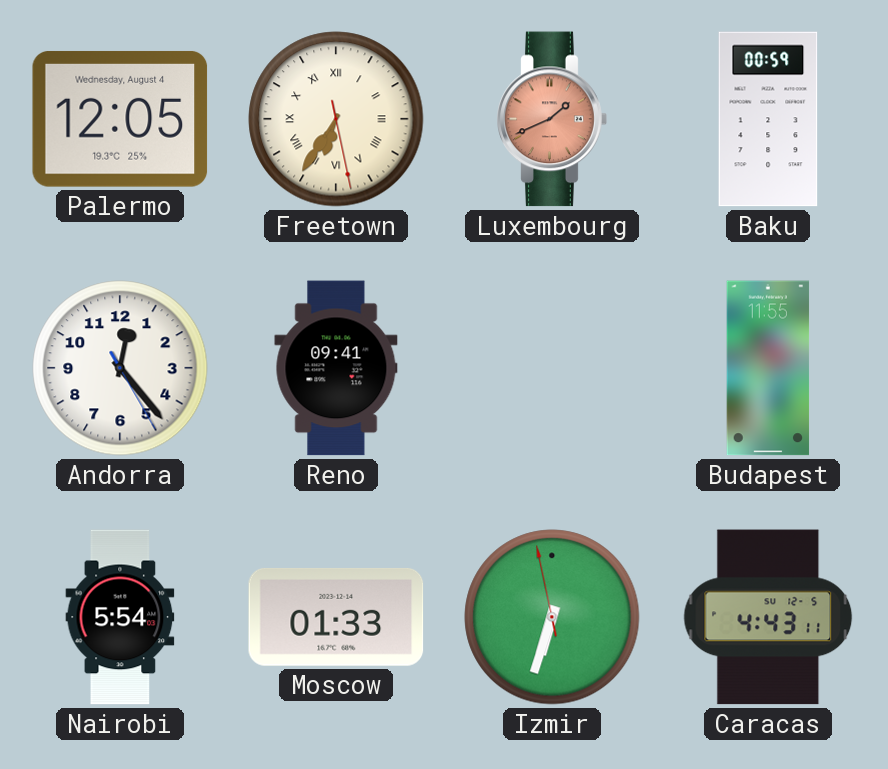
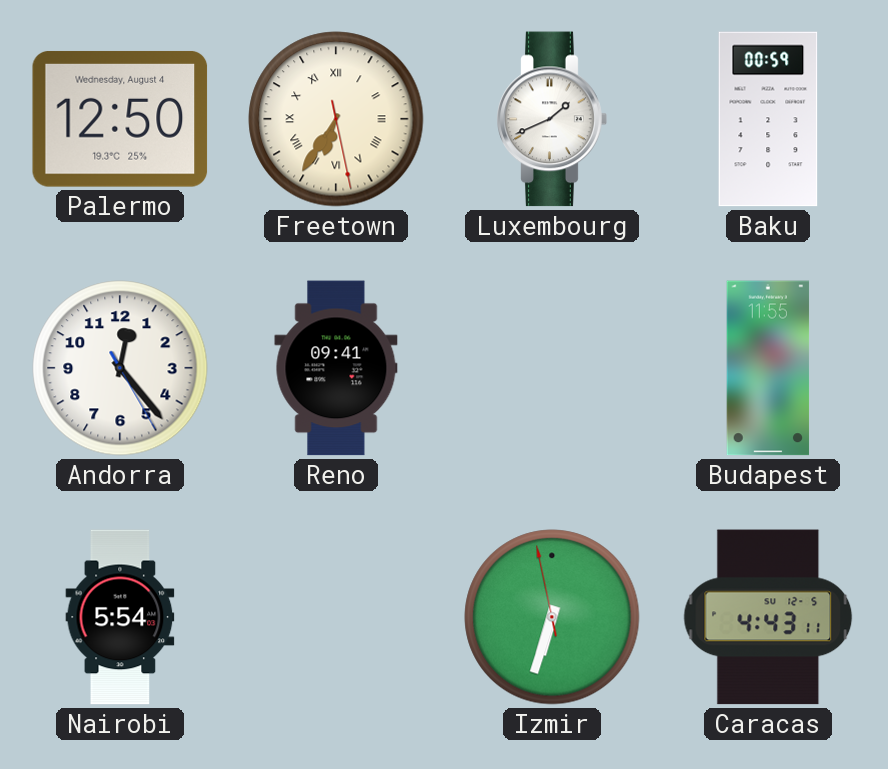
Palermo: 12:05 -> 12:50 (120, 119)
Luxembourg dial: salmon -> white (552, 119)
Moscow: 01:33 -> none (336, 617)
